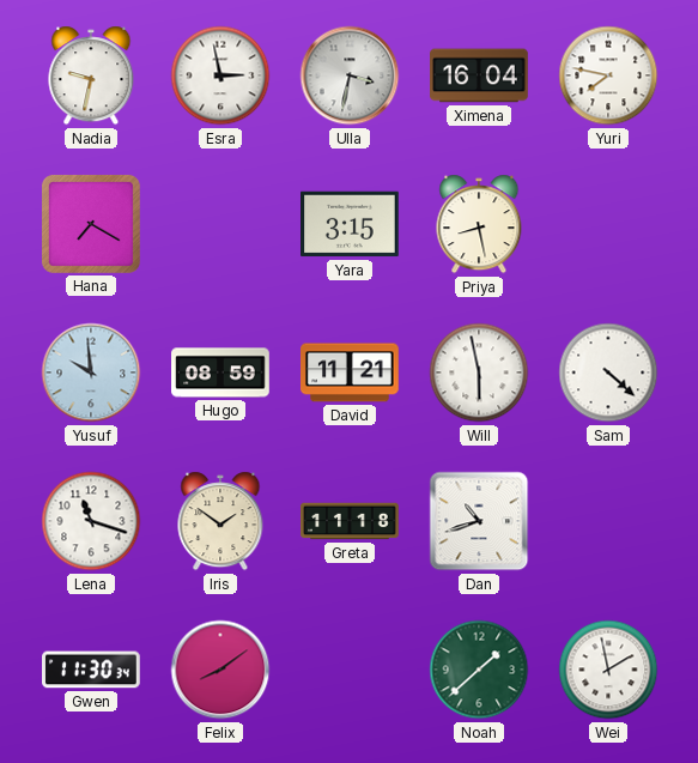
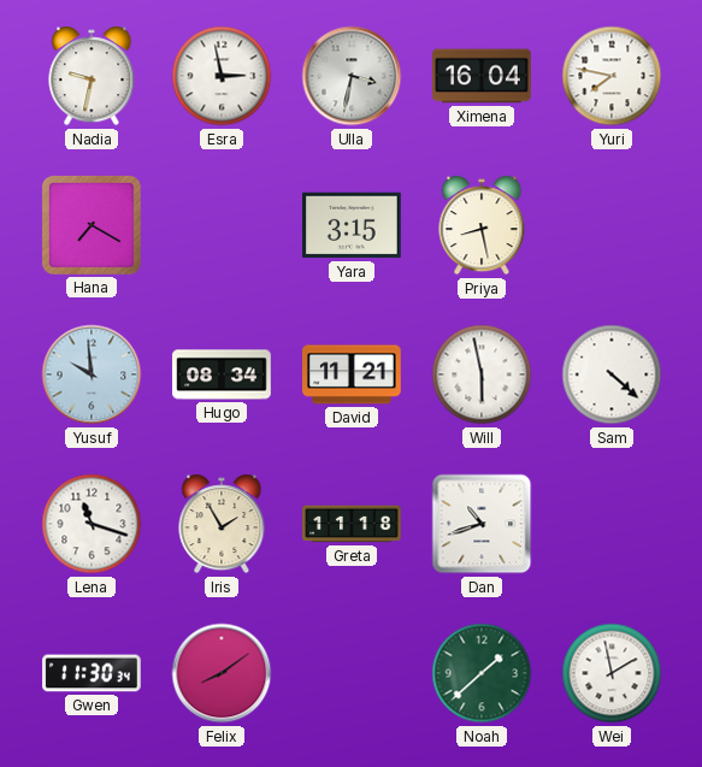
Hugo: 08:59 -> 08:34 (222, 374)
Iris: 1:51 -> 1:55 (222, 524)
